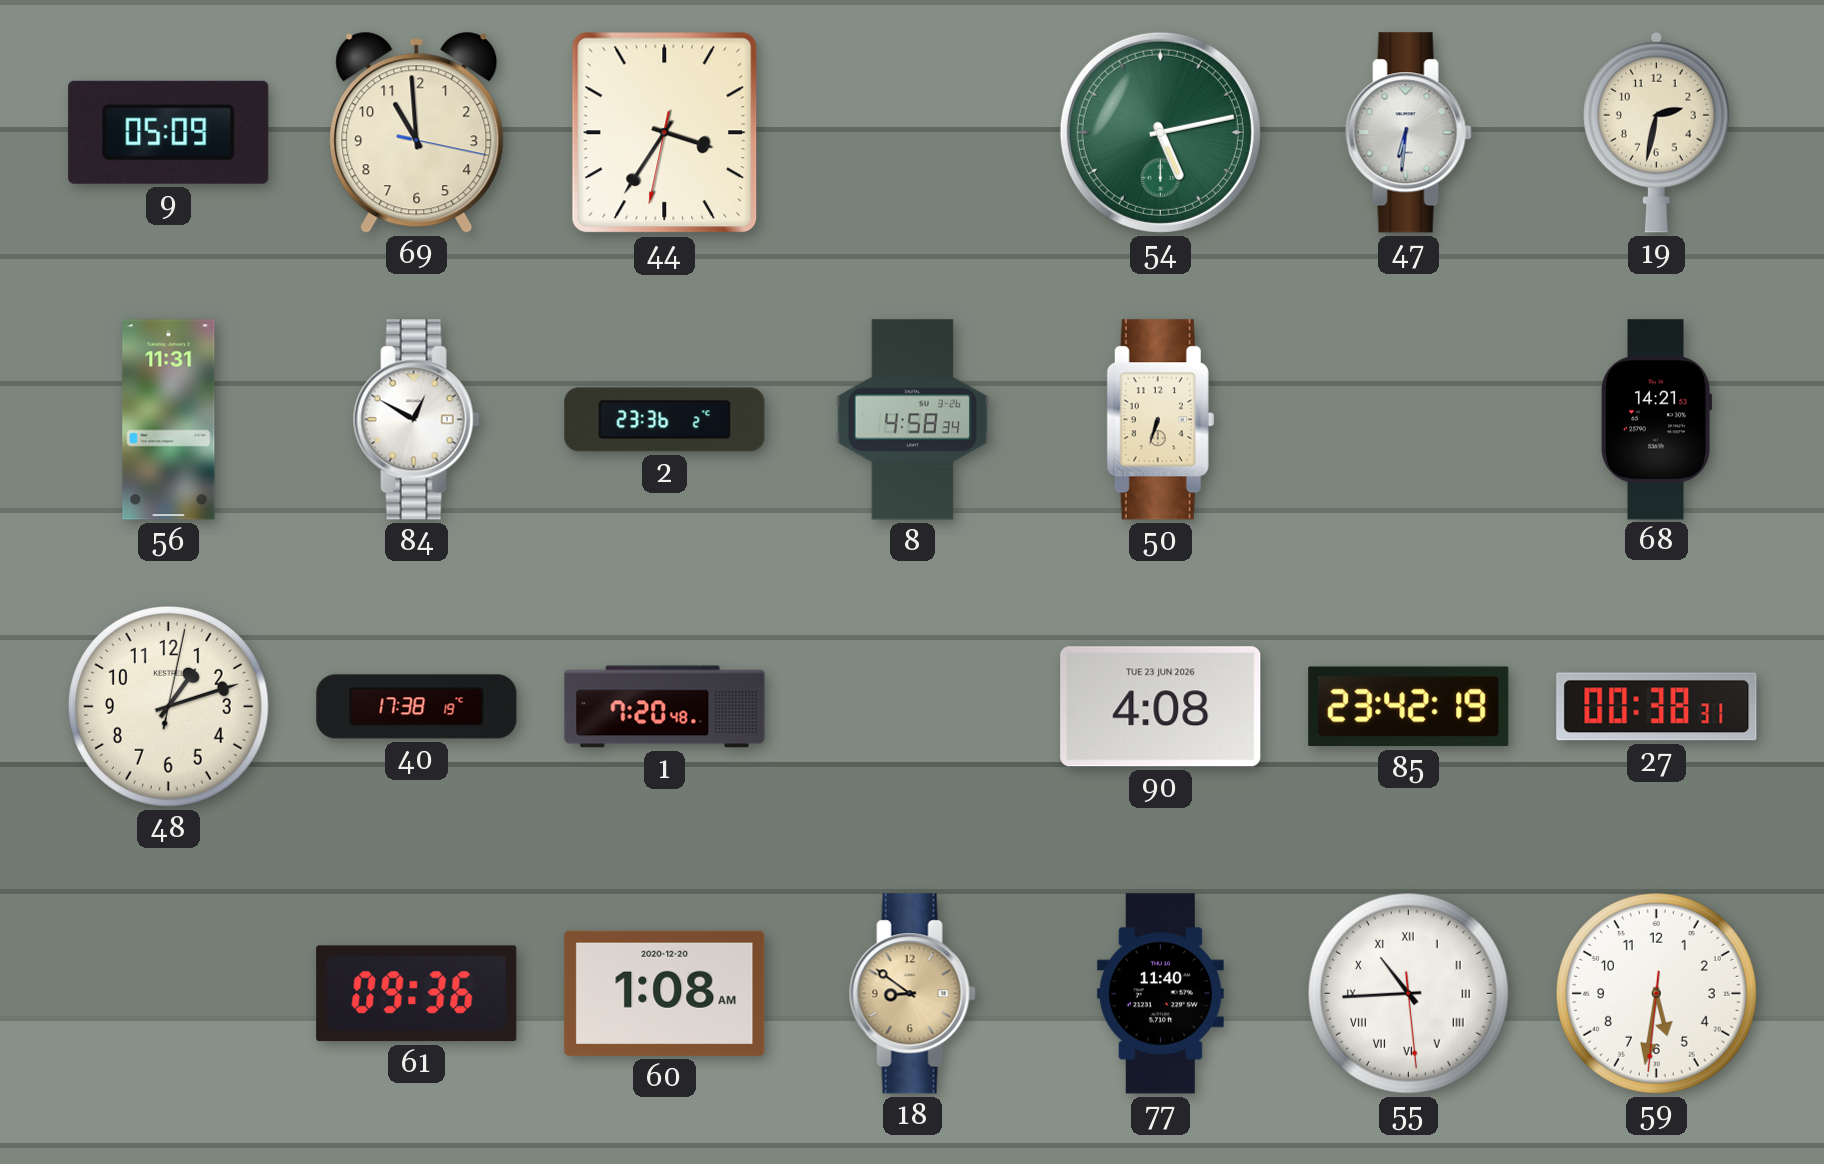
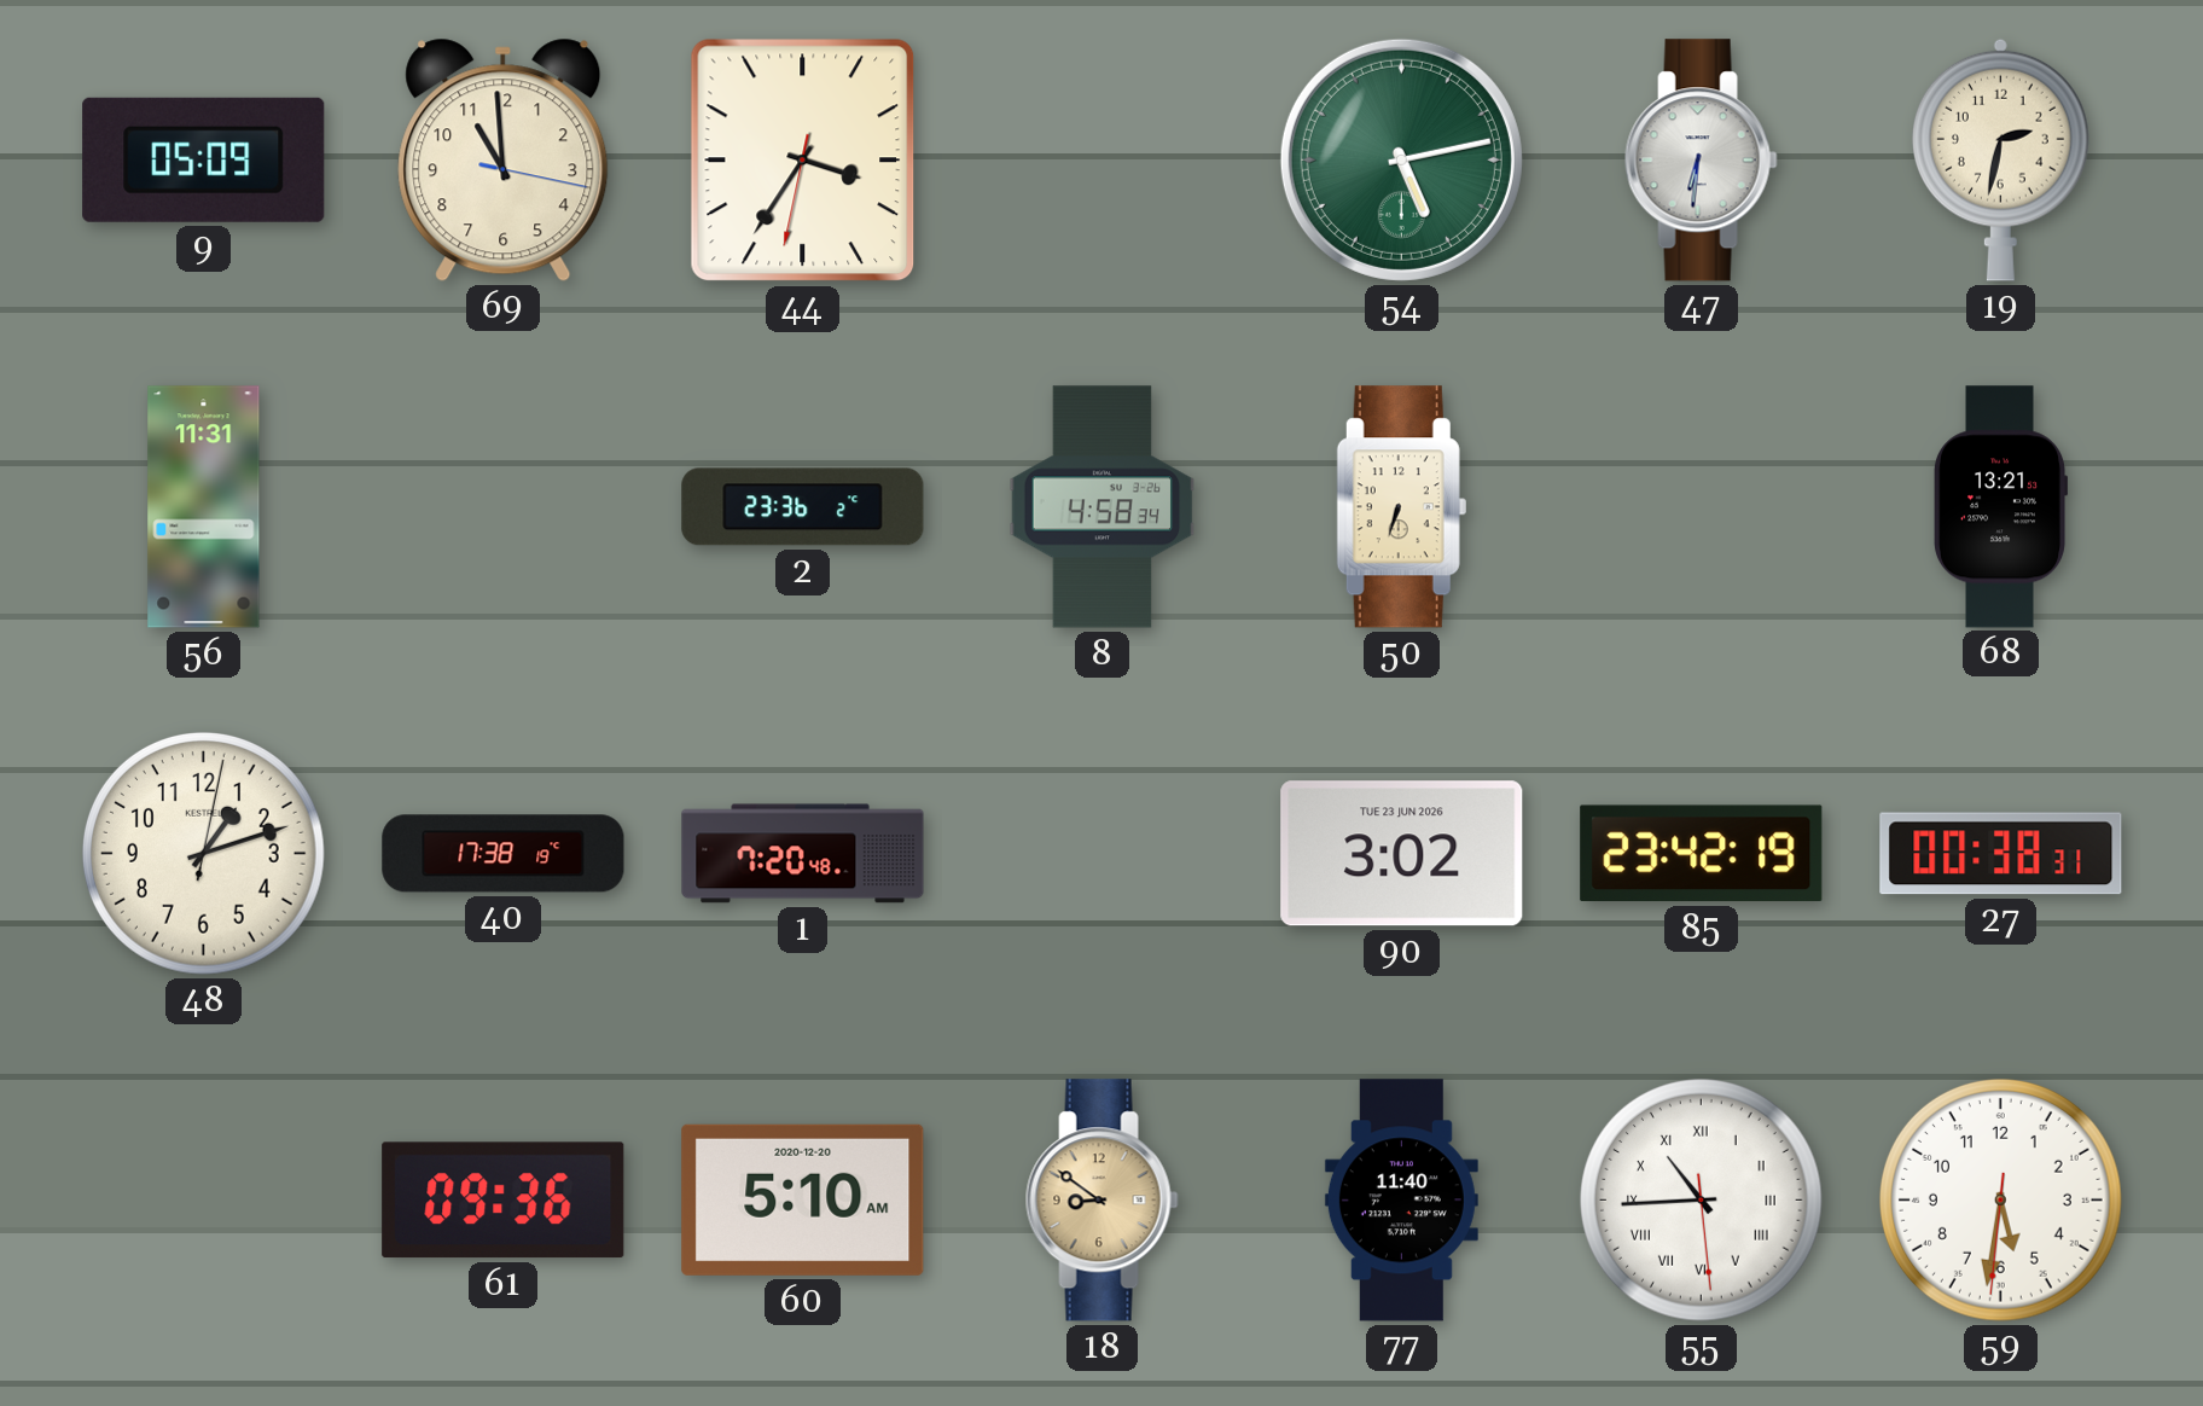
84: 12:50 -> none (416, 420)
68: 14:21 -> 13:21 (2000, 507)
90: 4:08 -> 3:02 (1402, 854)
60: 1:08 -> 5:10 (803, 1199)
